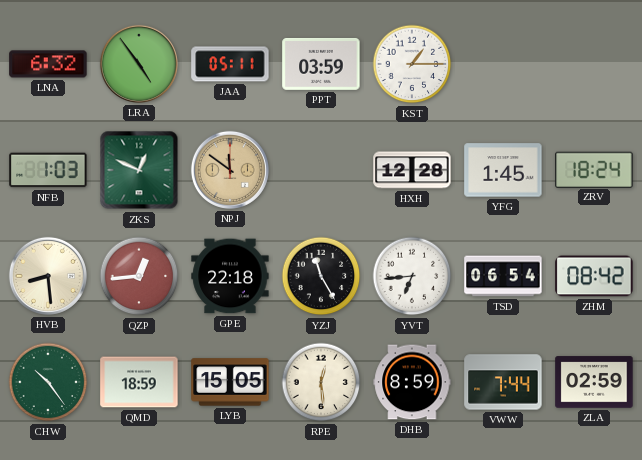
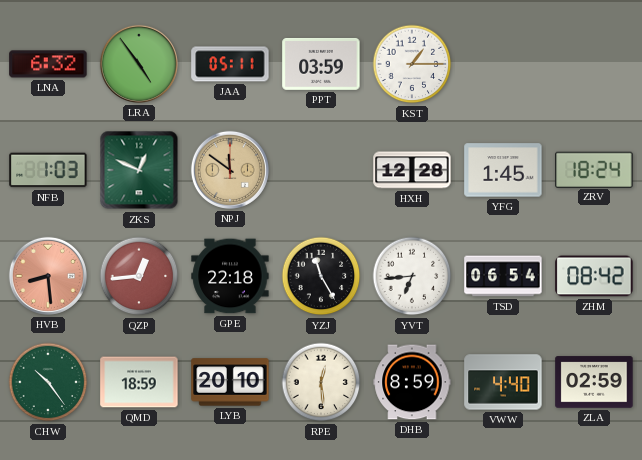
HVB dial: cream -> salmon (48, 276)
LYB: 15:05 -> 20:10 (230, 382)
VWW: 7:44 -> 4:40 (503, 382)
